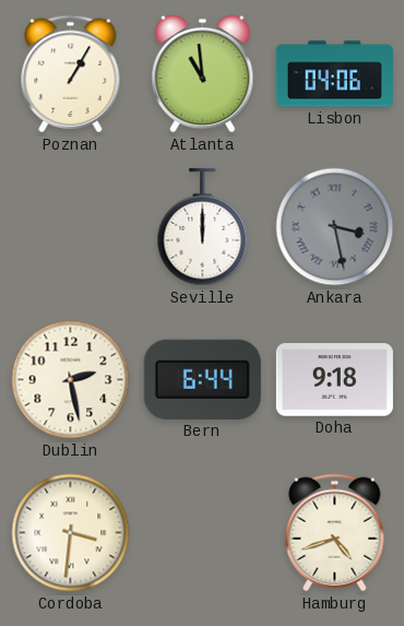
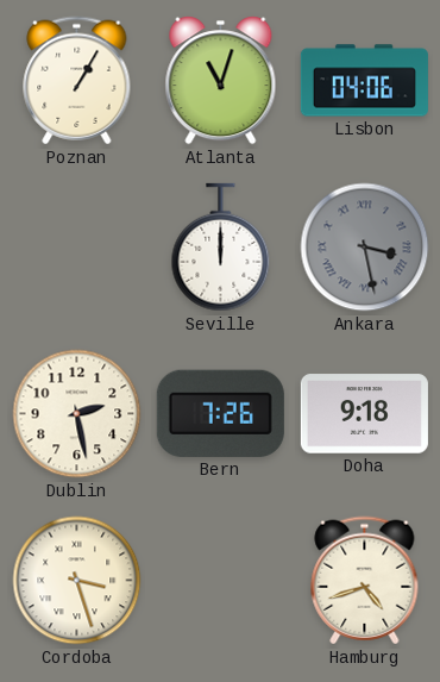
Atlanta: 10:59 -> 11:03 (221, 81)
Bern: 6:44 -> 7:26 (220, 413)
Cordoba: 3:31 -> 3:27 (77, 581)
